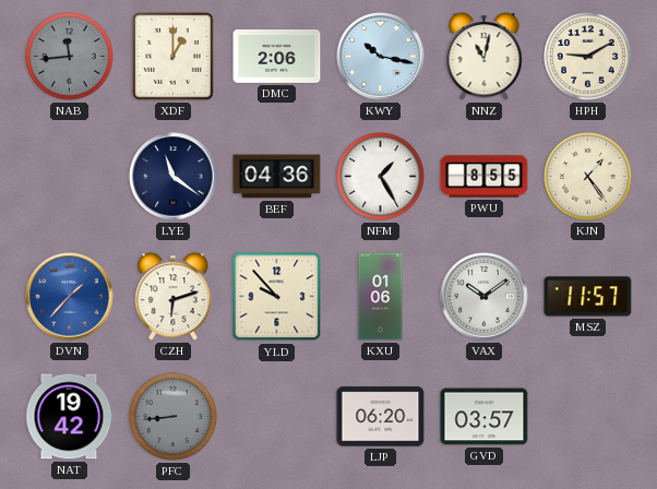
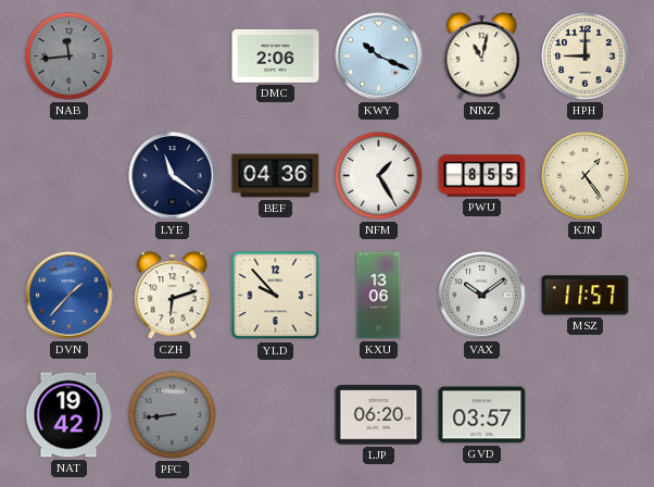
XDF: 1:00 -> none (174, 57)
KWY: 10:17 -> 10:19 (379, 57)
HPH: 9:10 -> 9:00 (586, 57)
KXU: 01:06 -> 13:06 (379, 296)
